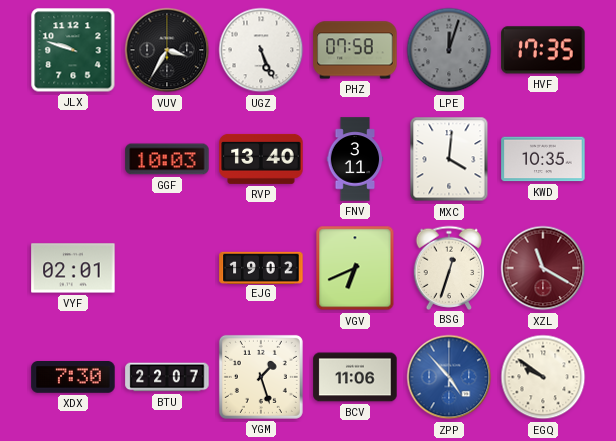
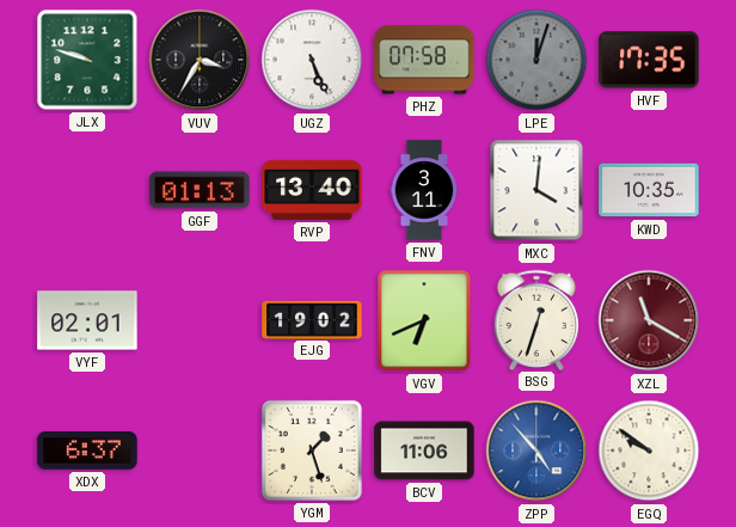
GGF: 10:03 -> 01:13 (200, 190)
XDX: 7:30 -> 6:37 (87, 451)
BTU: 22:07 -> none (167, 377)
